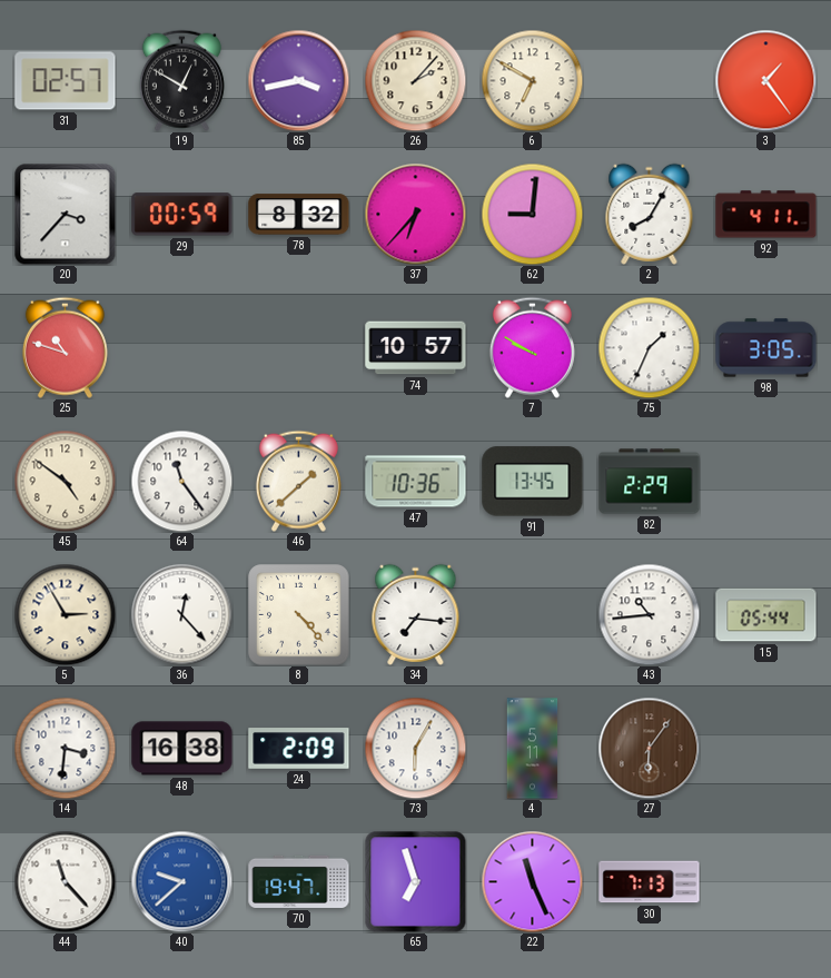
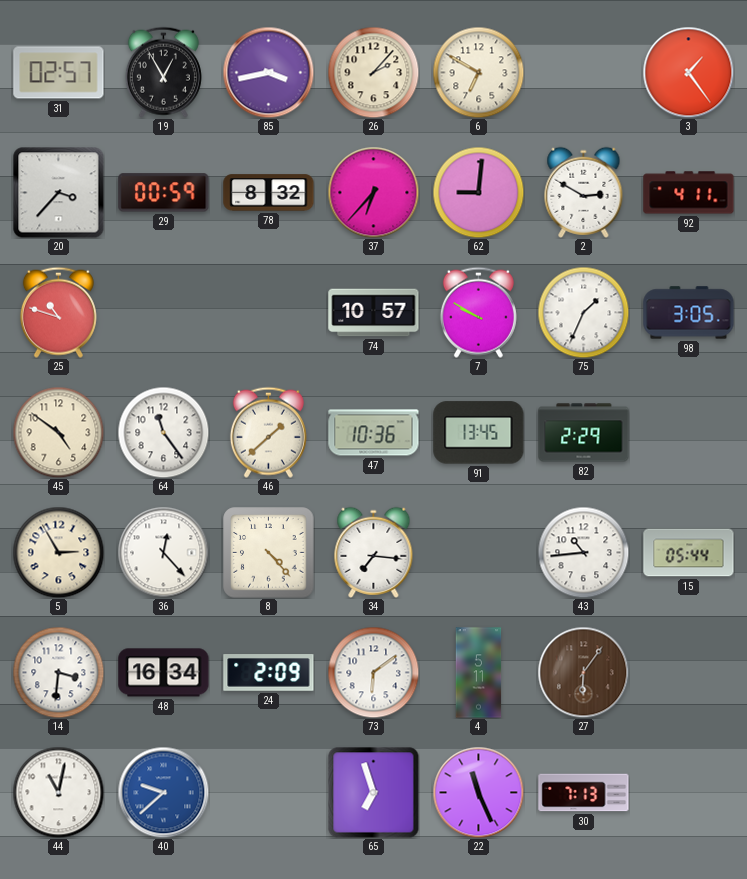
19: 12:50 -> 12:55 (163, 72)
2: 8:05 -> 2:50 (584, 192)
48: 16:38 -> 16:34 (164, 673)
73: 6:05 -> 6:09 (373, 672)
44: 11:23 -> 11:02 (58, 792)
70: 19:47 -> none (299, 881)
